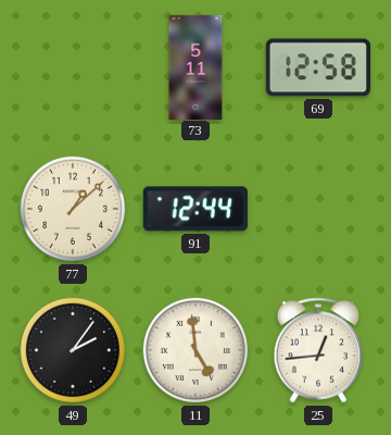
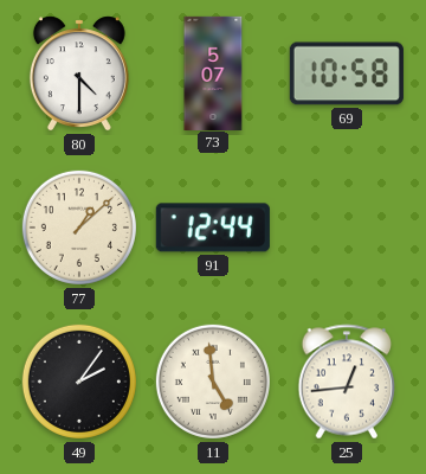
80: none -> 4:30 (79, 73)
73: 5:11 -> 5:07 (213, 72)
69: 12:58 -> 10:58 (347, 73)
